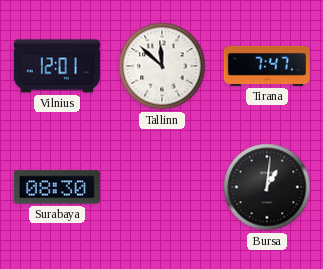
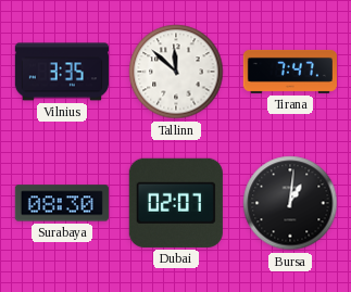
Vilnius: 12:01 -> 3:35 (62, 72)
Dubai: none -> 02:07 (176, 203)
